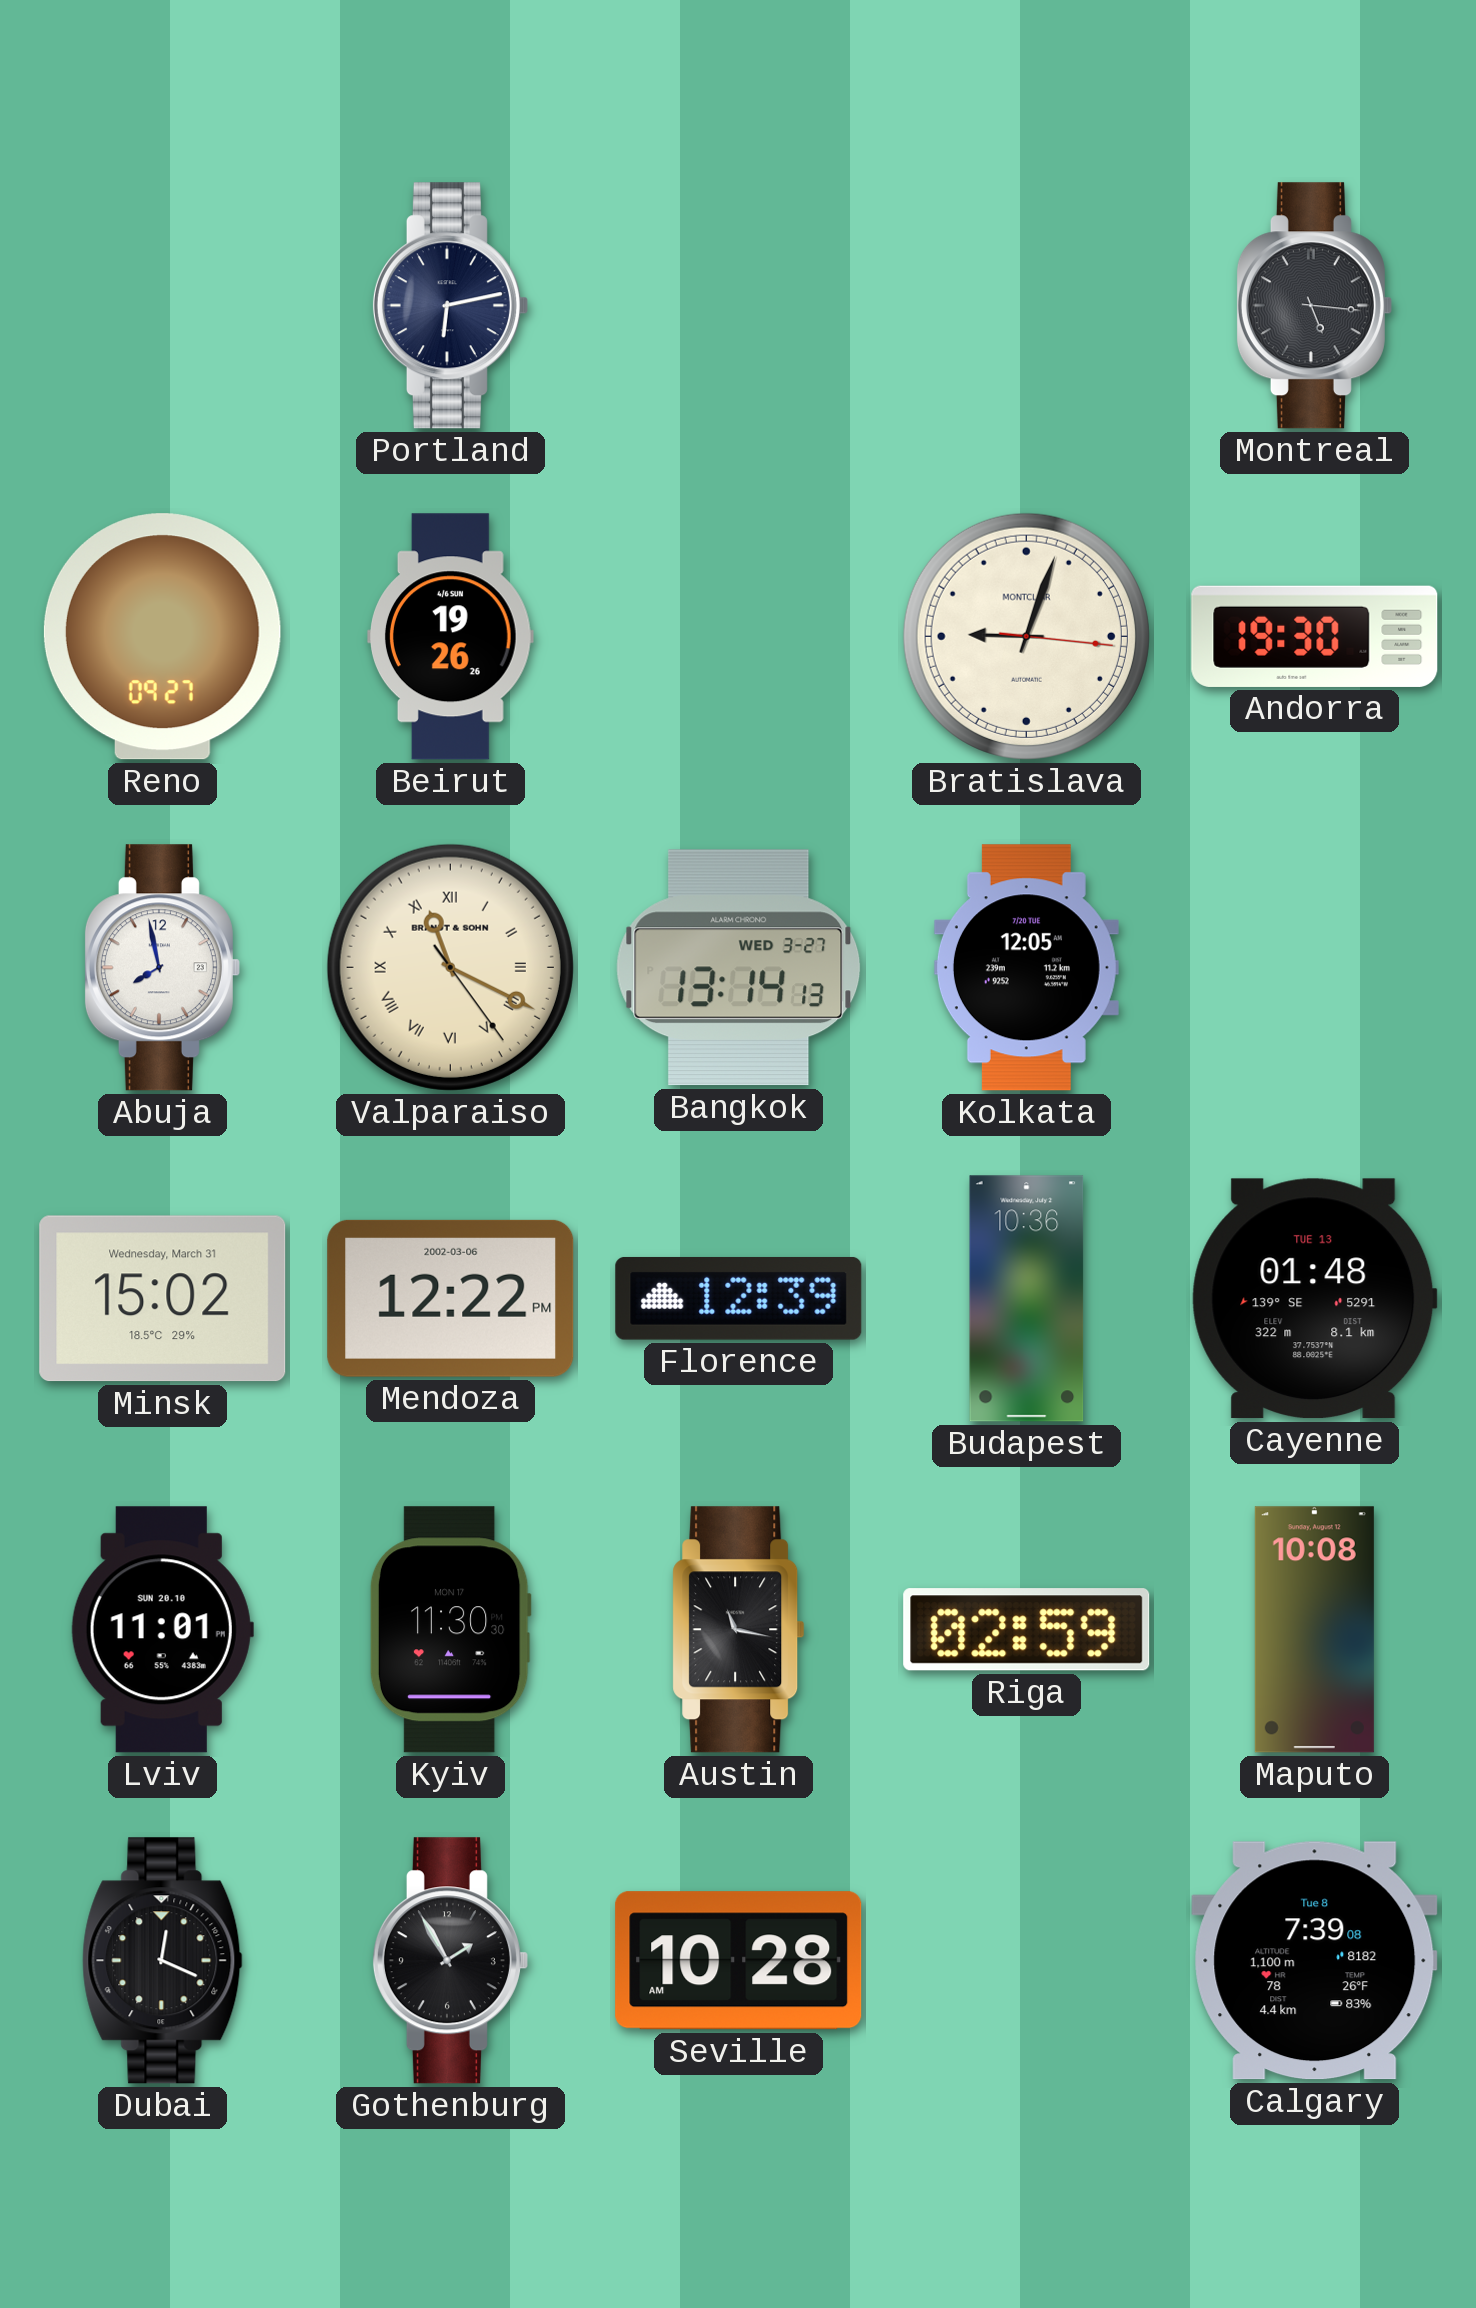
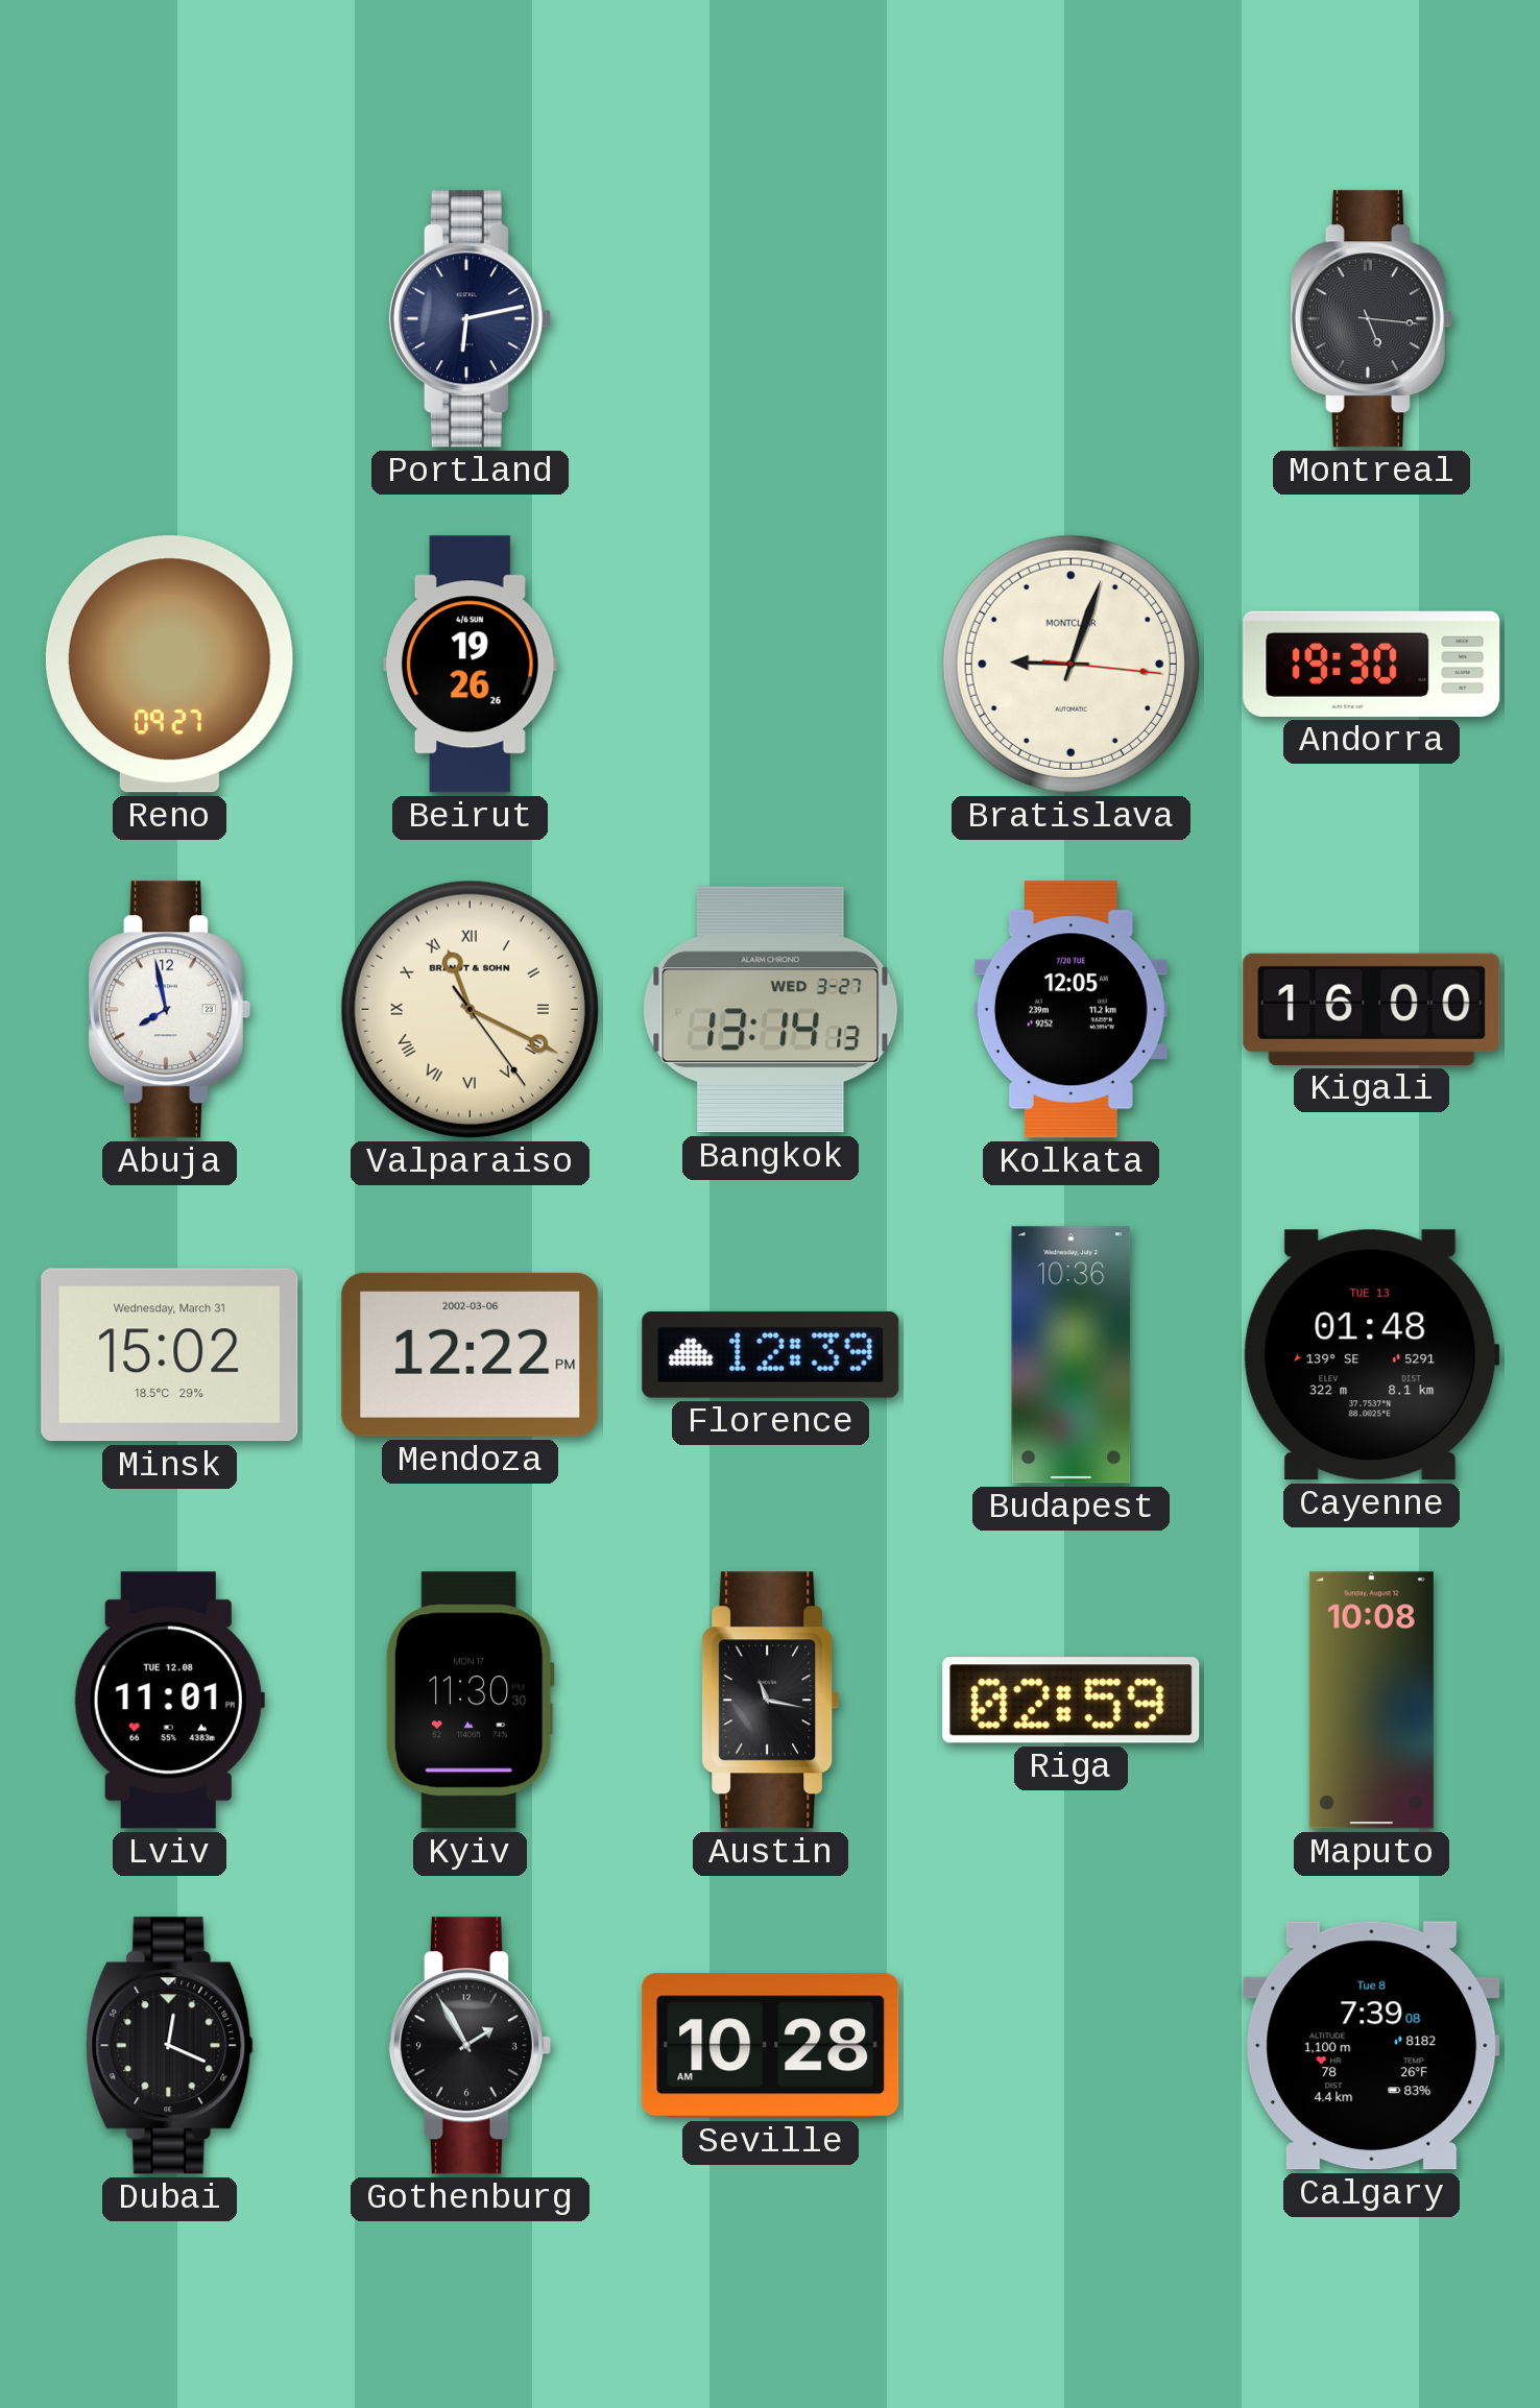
Kigali: none -> 16:00 (1372, 1009)
Lviv date: SUN 20.10 -> TUE 12.08 (169, 1701)
